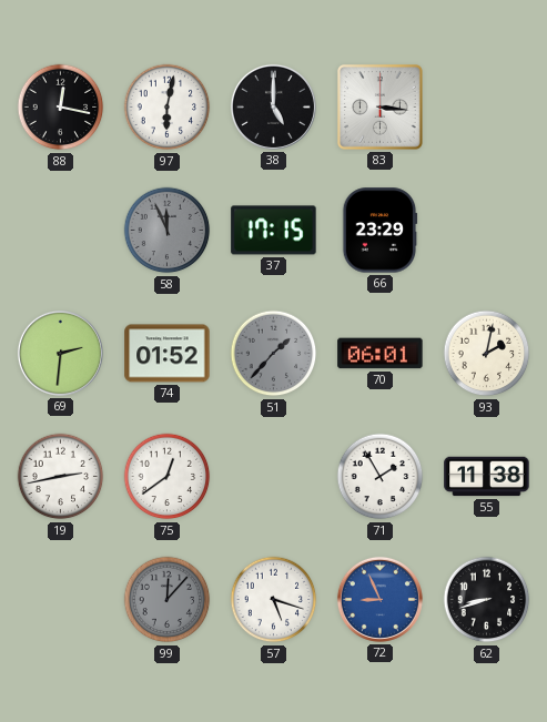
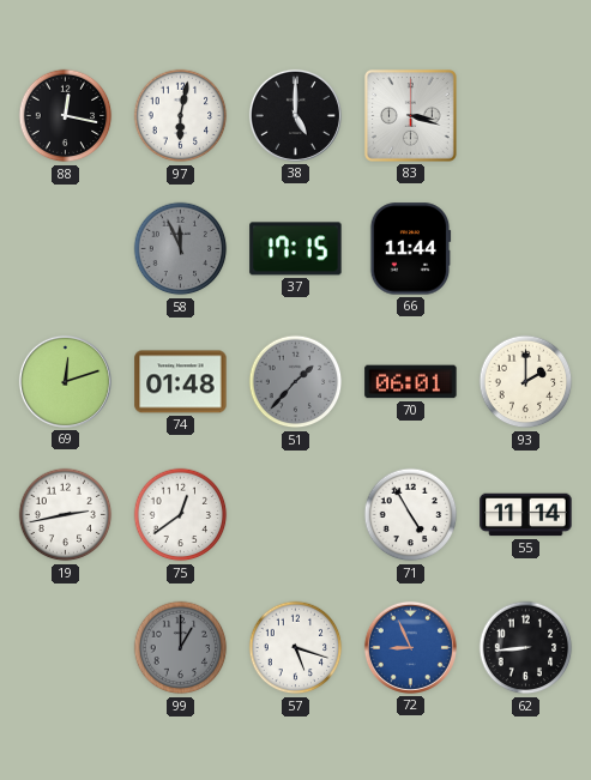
83: 3:16 -> 3:18 (410, 115)
66: 23:29 -> 11:44 (410, 249)
69: 2:31 -> 12:12 (65, 381)
74: 01:52 -> 01:48 (181, 382)
93: 2:02 -> 2:00 (526, 382)
71: 1:55 -> 4:55 (411, 515)
55: 11:38 -> 11:14 (526, 515)
99: 12:07 -> 1:00 (181, 648)
62: 8:42 -> 8:44 (526, 648)
